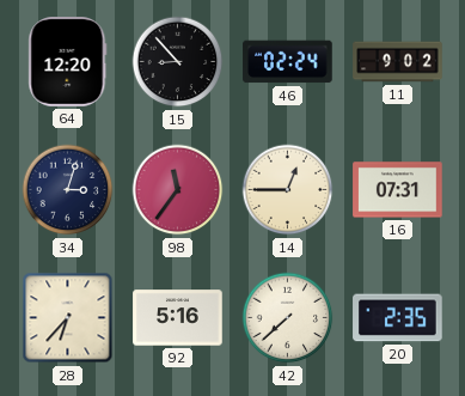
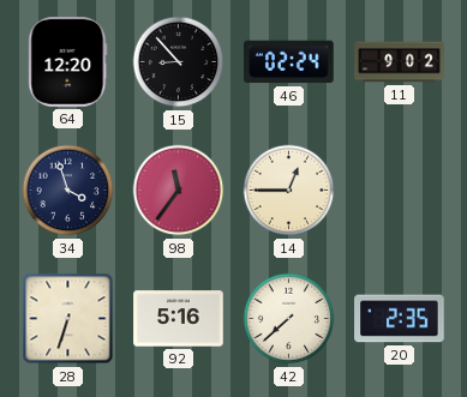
34: 3:03 -> 3:57 (68, 191)
16: 07:31 -> none (398, 190)
28: 6:37 -> 6:33 (68, 319)
